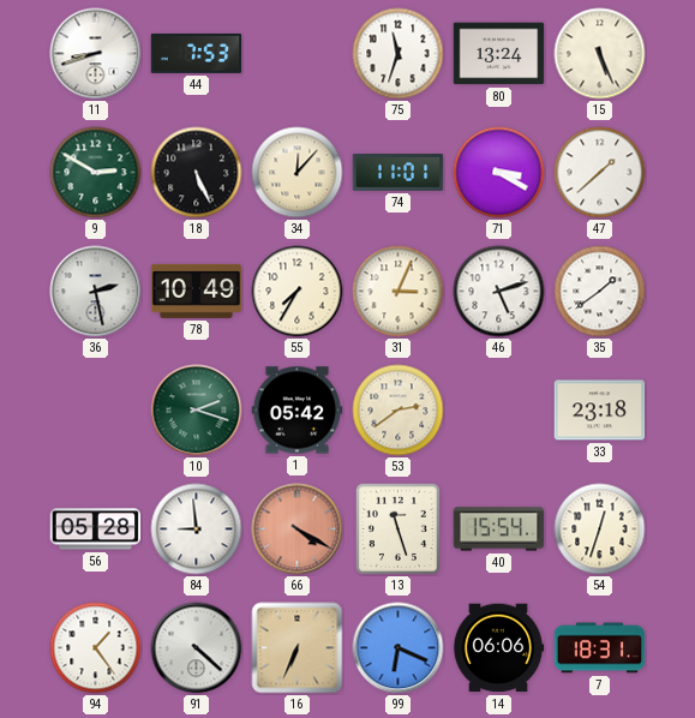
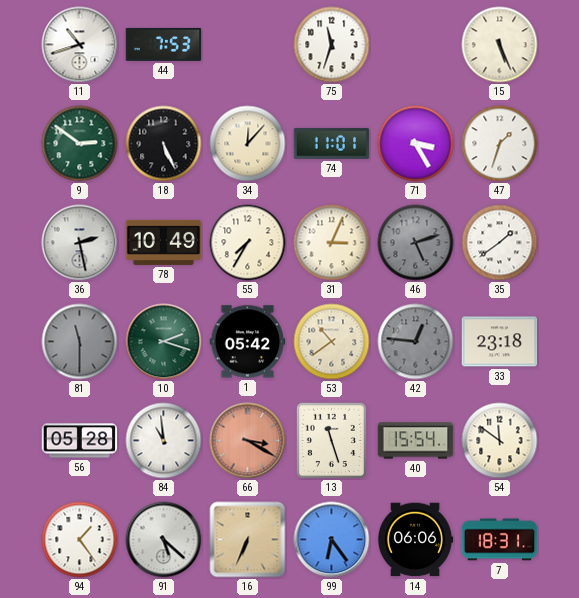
11: 8:42 -> 10:42 (80, 45)
80: 13:24 -> none (499, 54)
9: 2:50 -> 2:51 (80, 144)
71: 3:20 -> 3:25 (416, 144)
47: 1:38 -> 1:33 (500, 144)
46 dial: white -> grey (416, 243)
81: none -> 11:30 (80, 342)
53: 2:39 -> 10:39 (332, 342)
42: none -> 12:46 (416, 342)
84: 8:59 -> 10:59 (164, 441)
66: 4:20 -> 3:20 (248, 441)
54: 12:33 -> 11:51 (500, 441)
91: 4:22 -> 5:22 (164, 540)
99: 6:19 -> 6:24 (332, 540)
